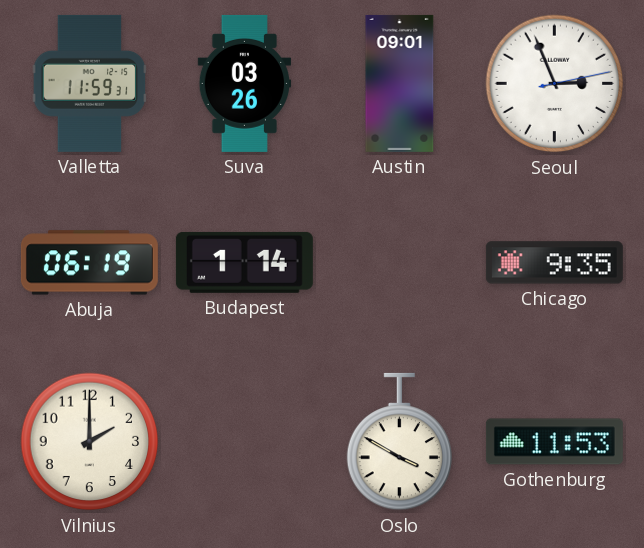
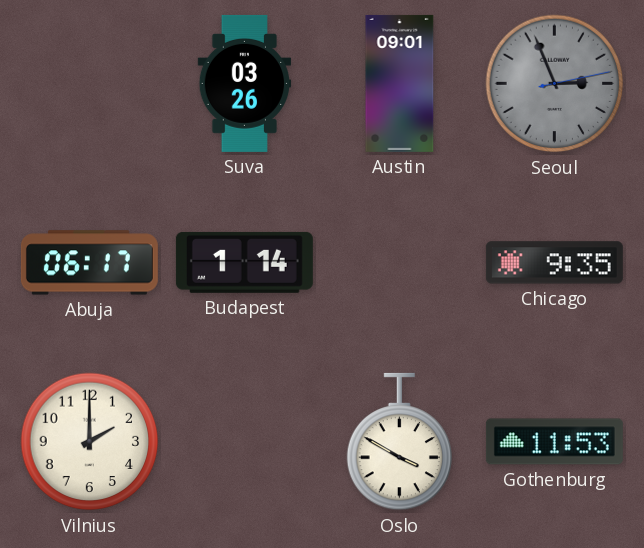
Valletta: 11:59 -> none (90, 83)
Seoul dial: white -> grey (555, 84)
Abuja: 06:19 -> 06:17 (89, 263)
